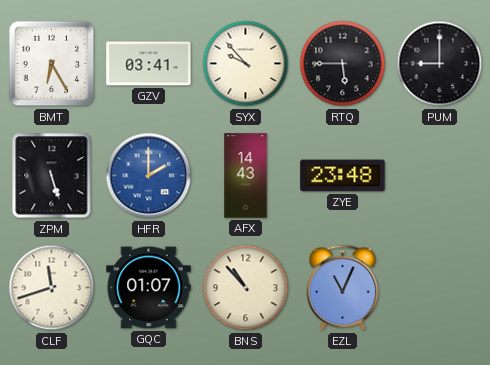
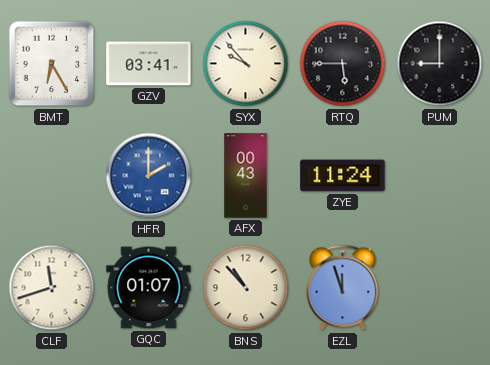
ZPM: 5:27 -> none (52, 176)
AFX: 14:43 -> 00:43 (246, 176)
ZYE: 23:48 -> 11:24 (343, 176)
EZL: 11:04 -> 11:57 (343, 288)
